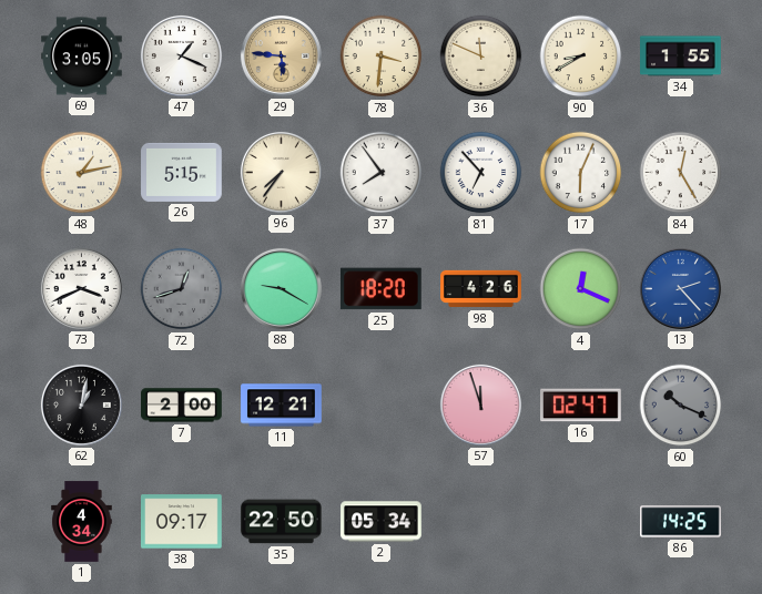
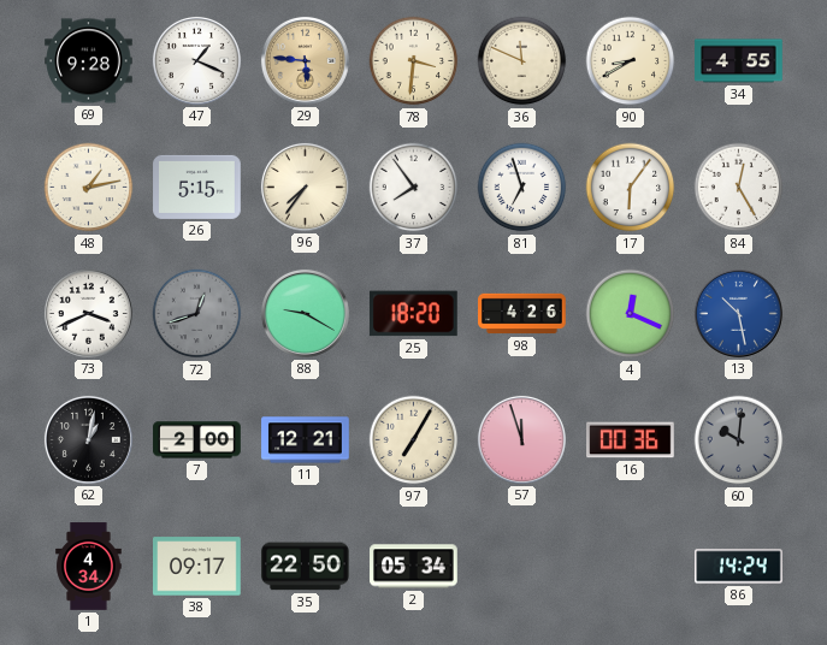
69: 3:05 -> 9:28 (89, 61)
34: 1:55 -> 4:55 (739, 61)
81: 6:53 -> 6:57 (522, 188)
17: 6:04 -> 6:06 (631, 188)
13: 2:23 -> 10:28 (738, 313)
97: none -> 7:05 (414, 440)
16: 02:47 -> 00:36 (631, 440)
60: 10:19 -> 10:01 (739, 440)
86: 14:25 -> 14:24 (739, 567)
